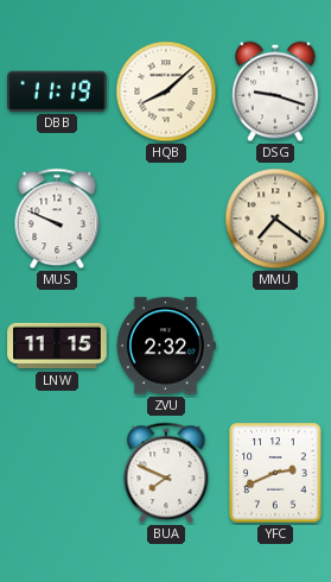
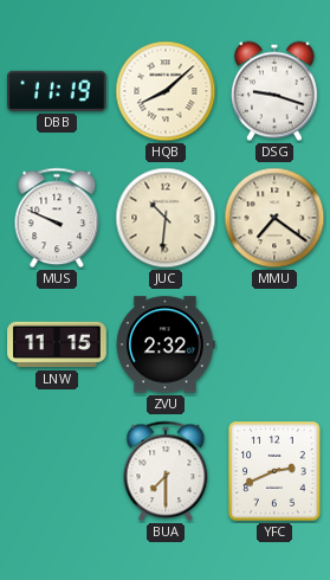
JUC: none -> 10:31 (166, 218)
BUA: 7:49 -> 7:30 (166, 471)
